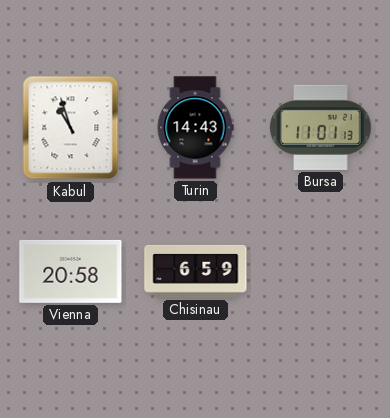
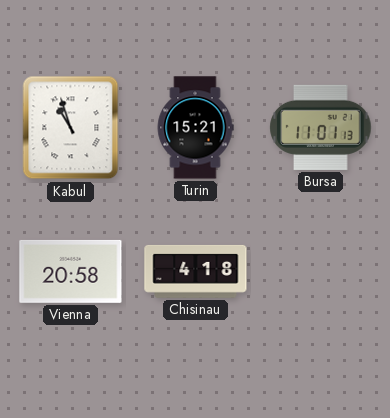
Turin: 14:43 -> 15:21 (195, 128)
Chisinau: 6:59 -> 4:18 (196, 271)
